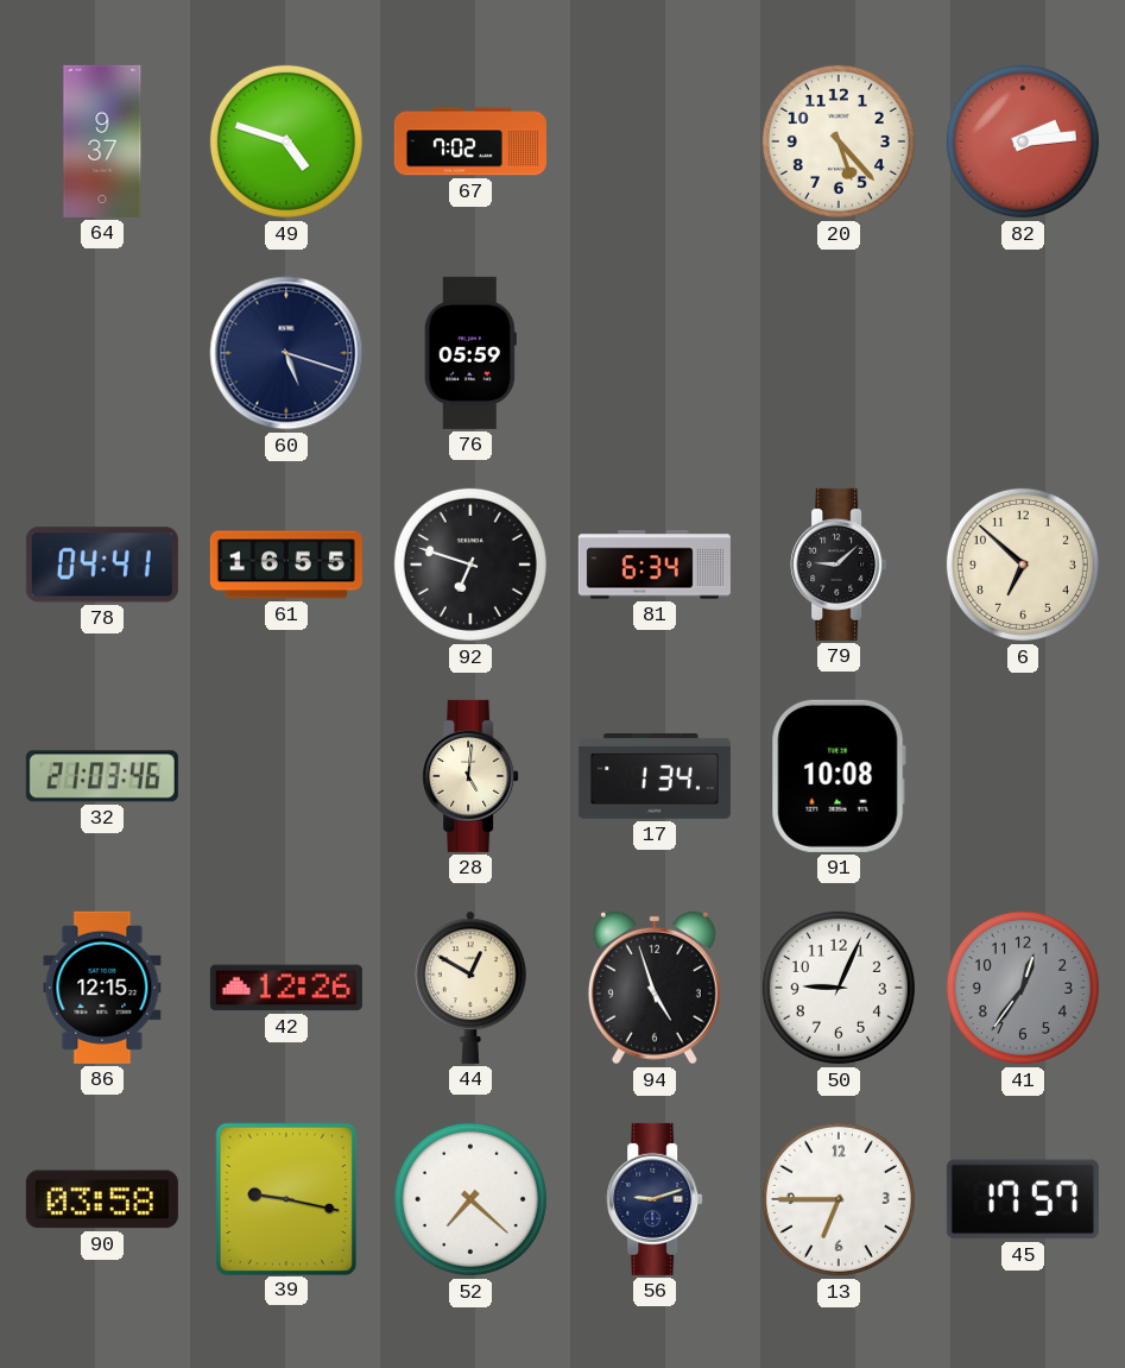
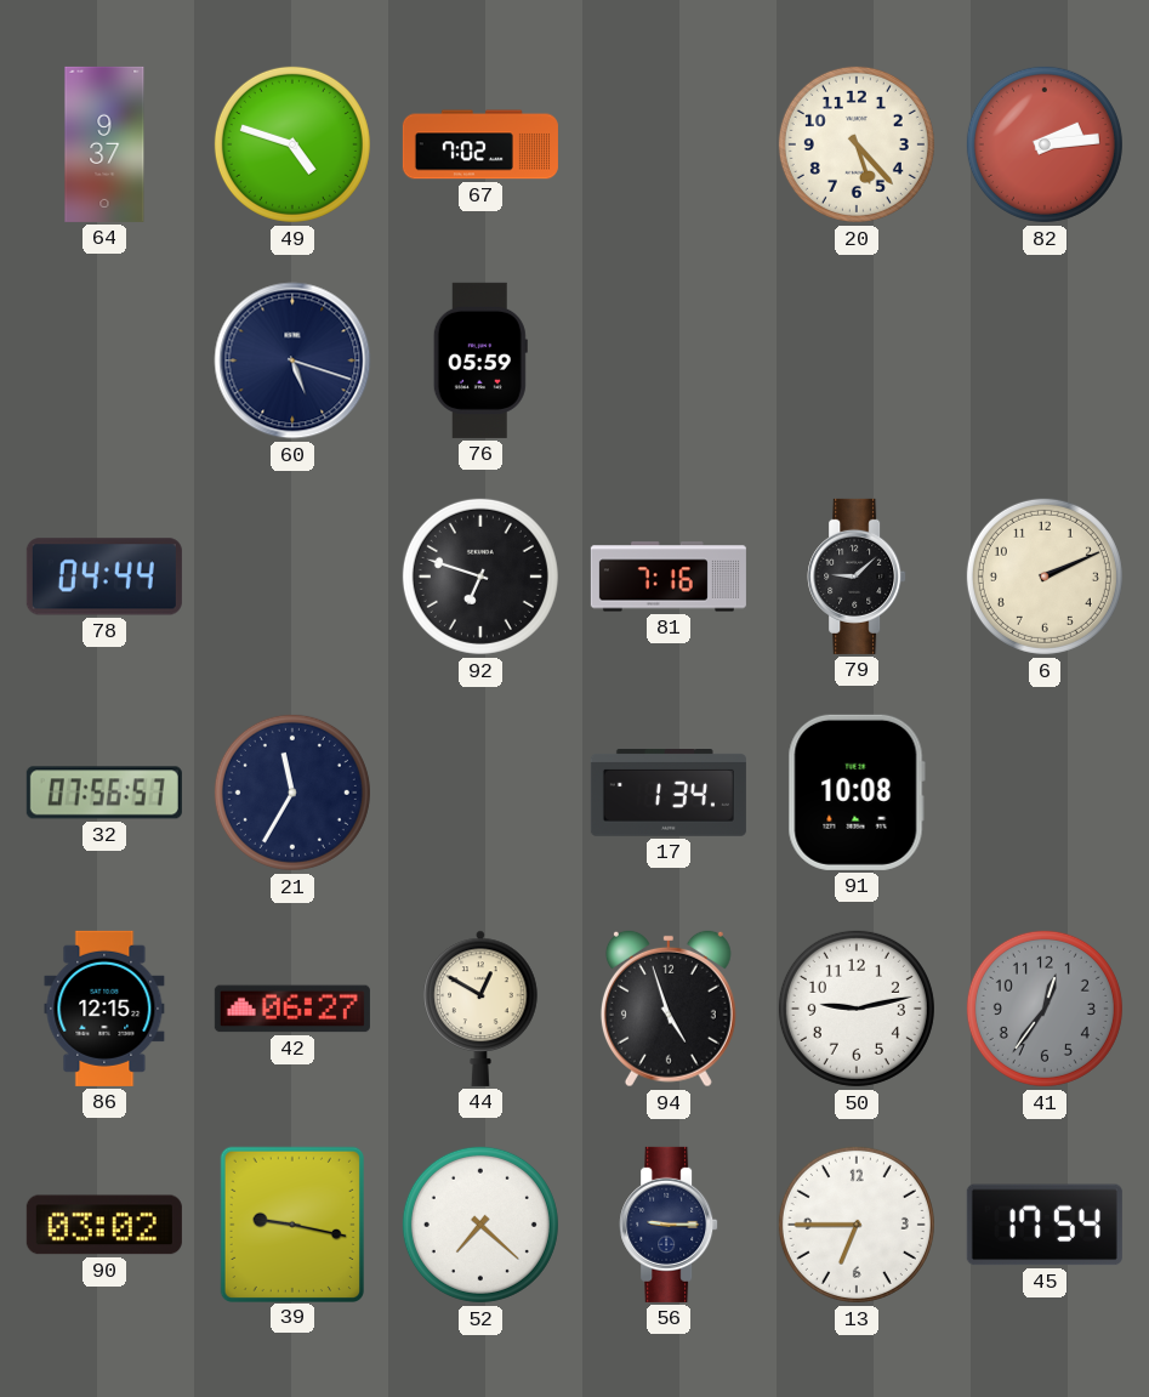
78: 04:41 -> 04:44 (104, 577)
61: 16:55 -> none (286, 565)
81: 6:34 -> 7:16 (669, 577)
6: 6:52 -> 2:11 (1045, 577)
32: 21:03 -> 07:56 (104, 793)
21: none -> 11:35 (292, 793)
28: 5:01 -> none (470, 776)
42: 12:26 -> 06:27 (292, 1009)
50: 9:04 -> 9:13 (857, 1009)
90: 03:58 -> 03:02 (104, 1225)
56: 9:12 -> 9:15 (669, 1225)
45: 17:57 -> 17:54 (1045, 1225)
